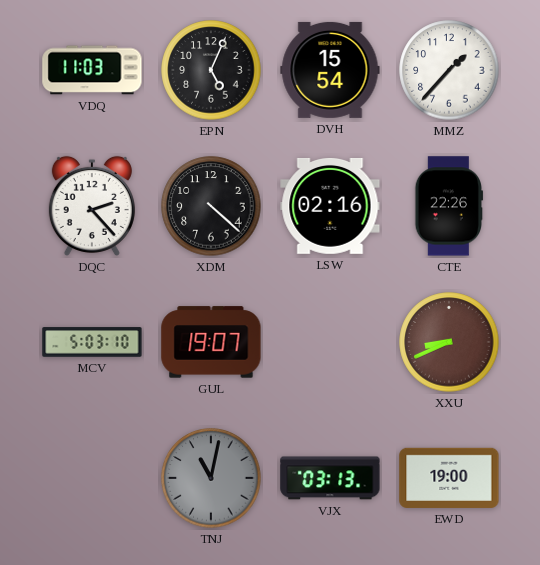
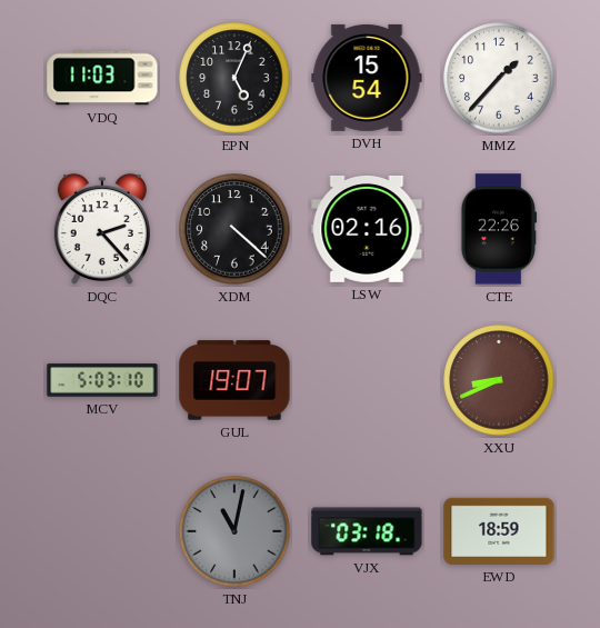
VJX: 03:13 -> 03:18 (367, 531)
EWD: 19:00 -> 18:59 (499, 531)
